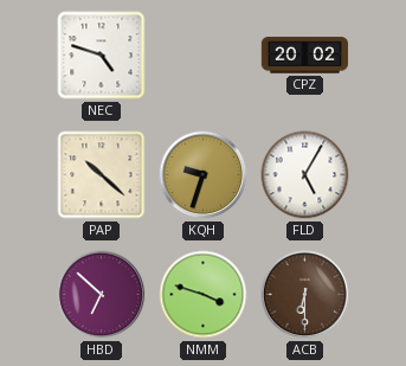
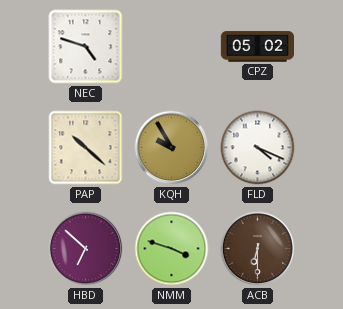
CPZ: 20:02 -> 05:02 (257, 47)
KQH: 9:33 -> 9:55 (172, 148)
FLD: 5:05 -> 4:19 (258, 148)
